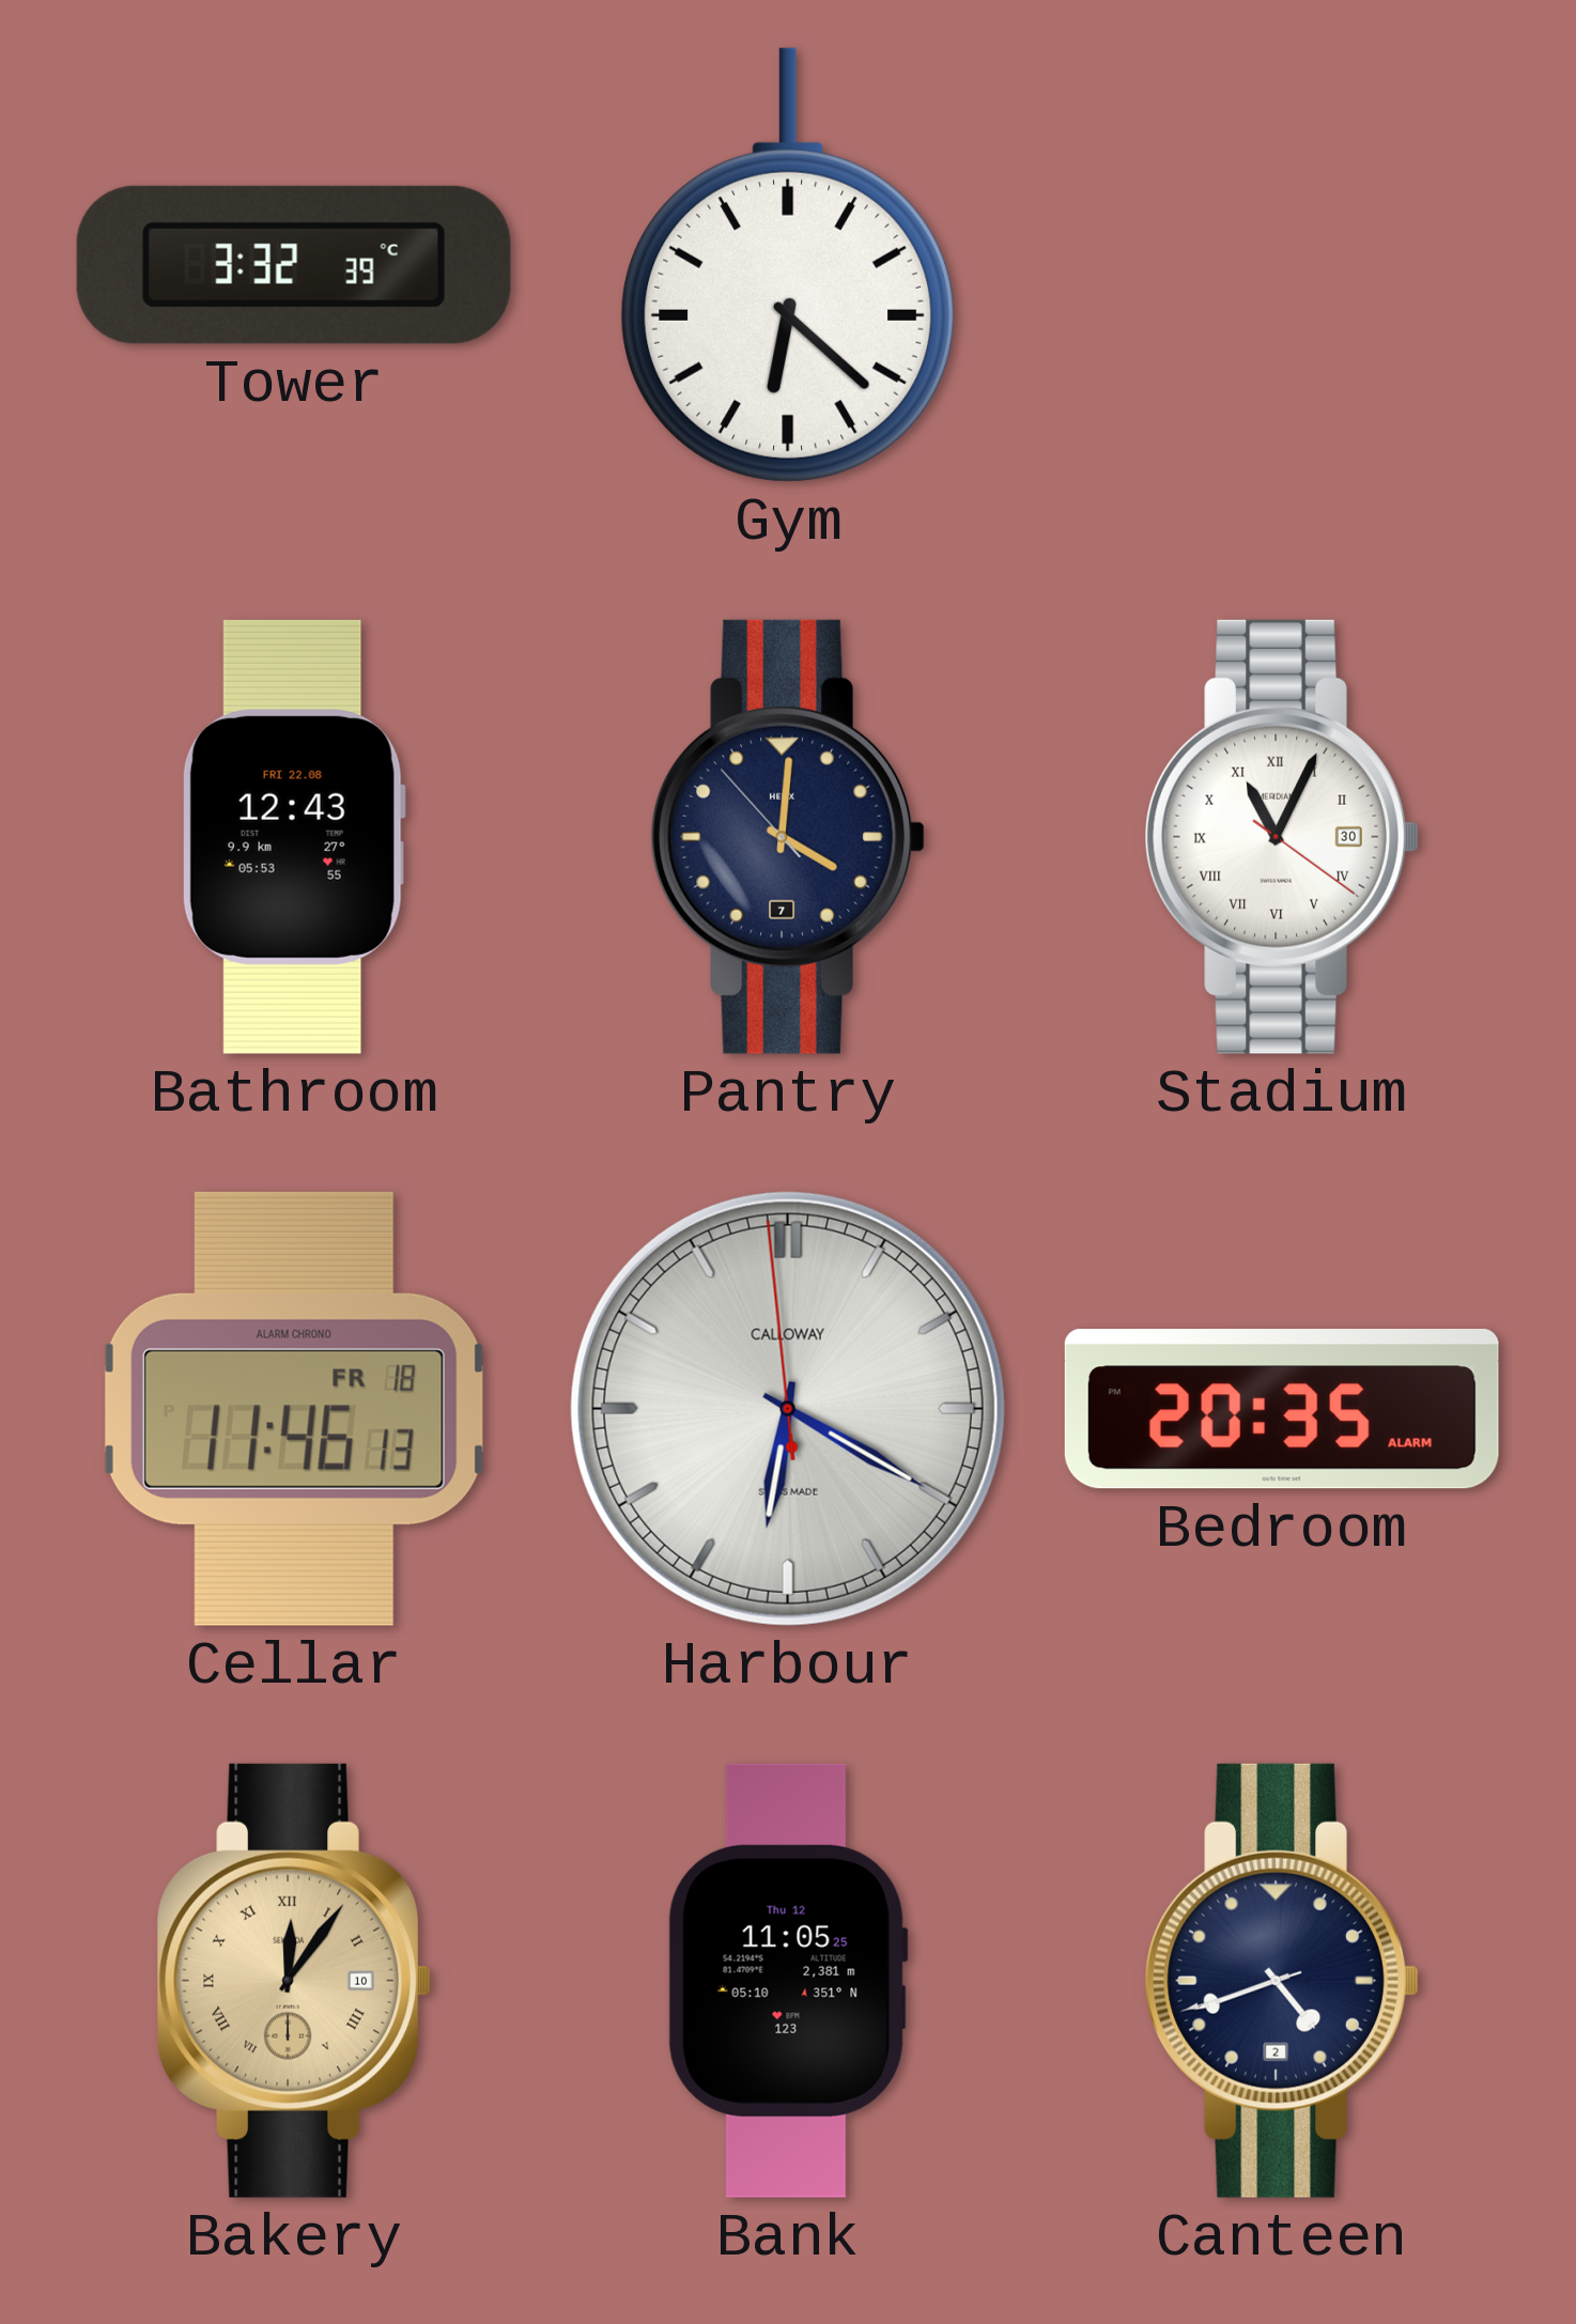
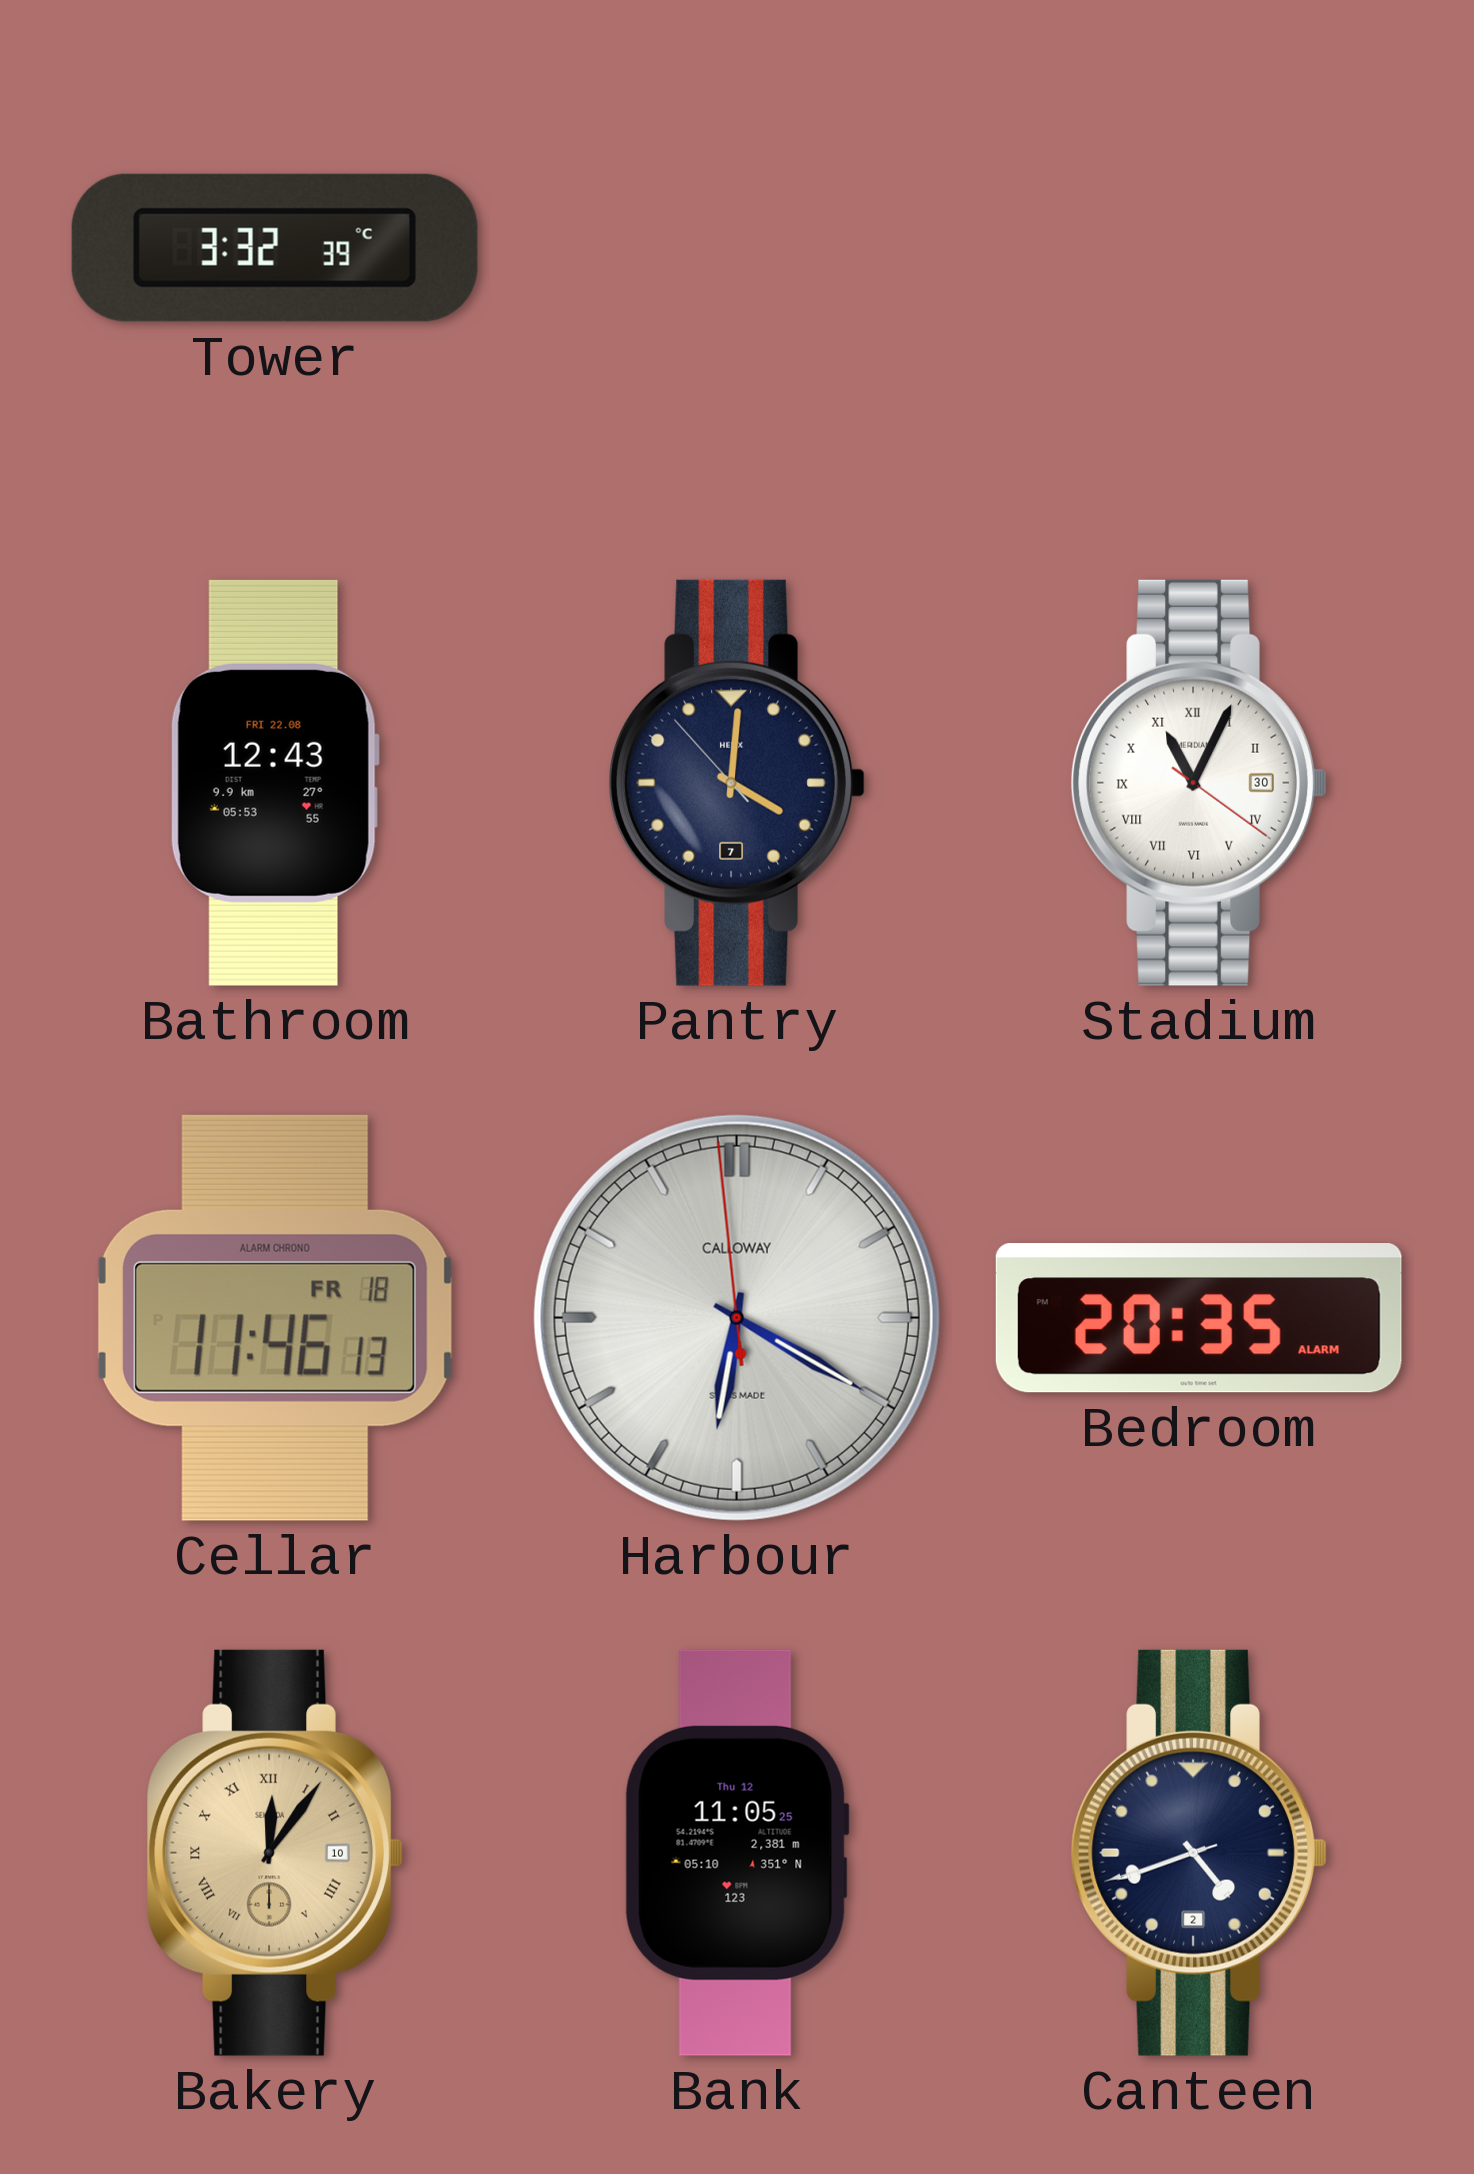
Gym: 6:22 -> none (788, 265)
